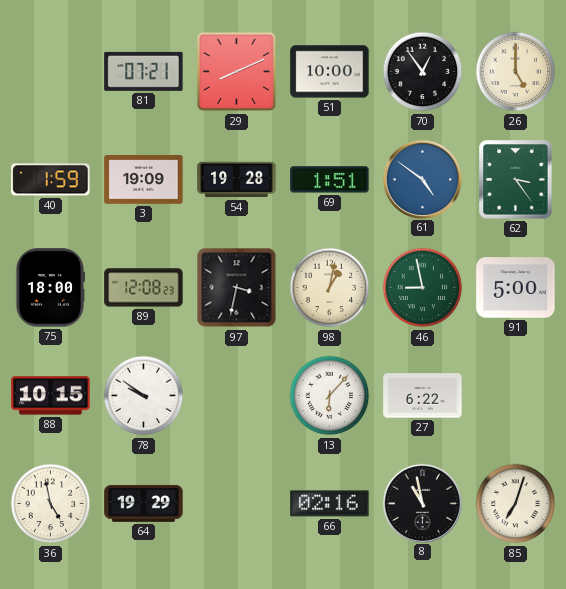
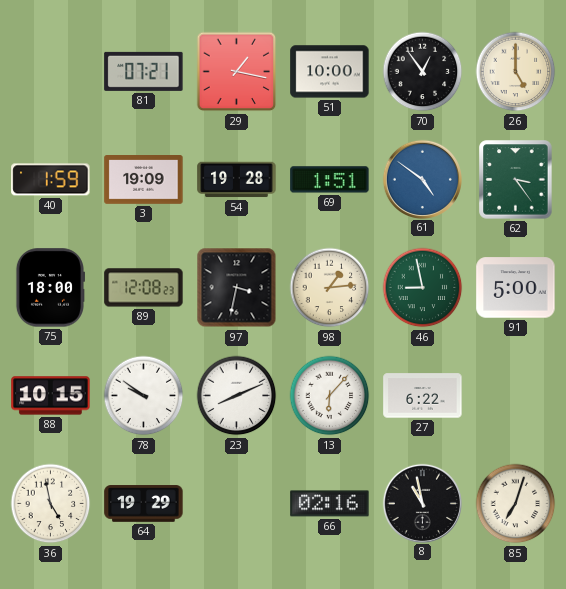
29: 8:11 -> 1:17 (237, 72)
98: 1:02 -> 1:14 (330, 288)
23: none -> 8:11 (237, 396)
